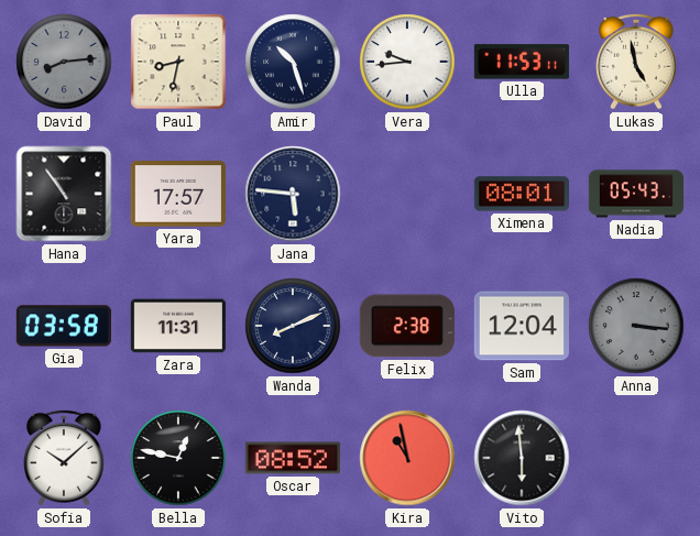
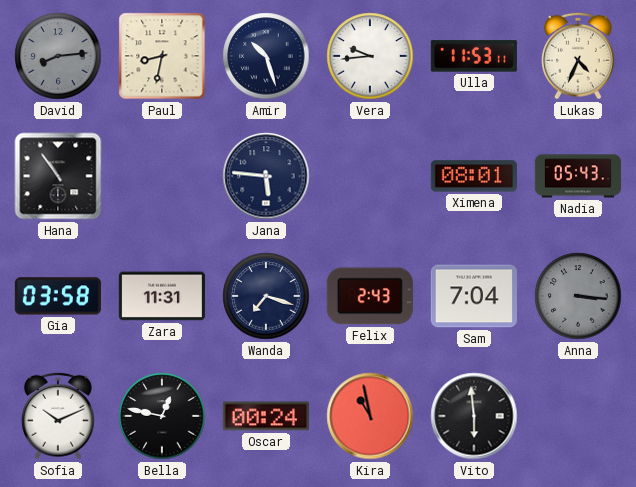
Lukas: 4:58 -> 4:34 (579, 56)
Yara: 17:57 -> none (178, 194)
Wanda: 8:11 -> 7:18 (266, 296)
Felix: 2:38 -> 2:43 (370, 296)
Sam: 12:04 -> 7:04 (474, 296)
Sofia: 10:08 -> 10:11 (59, 416)
Oscar: 08:52 -> 00:24 (266, 416)
